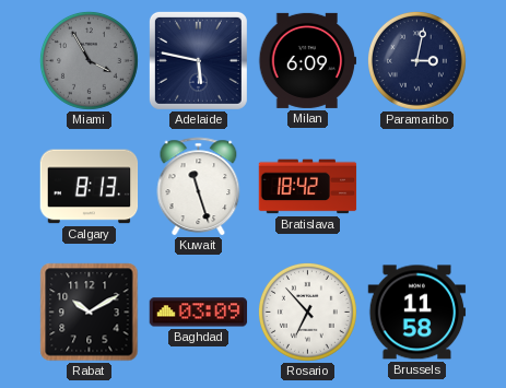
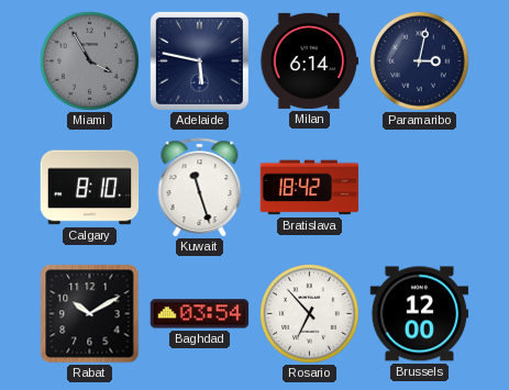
Milan: 6:09 -> 6:14 (310, 60)
Calgary: 8:13 -> 8:10 (90, 188)
Baghdad: 03:09 -> 03:54 (200, 314)
Brussels: 11:58 -> 12:00 (420, 314)
